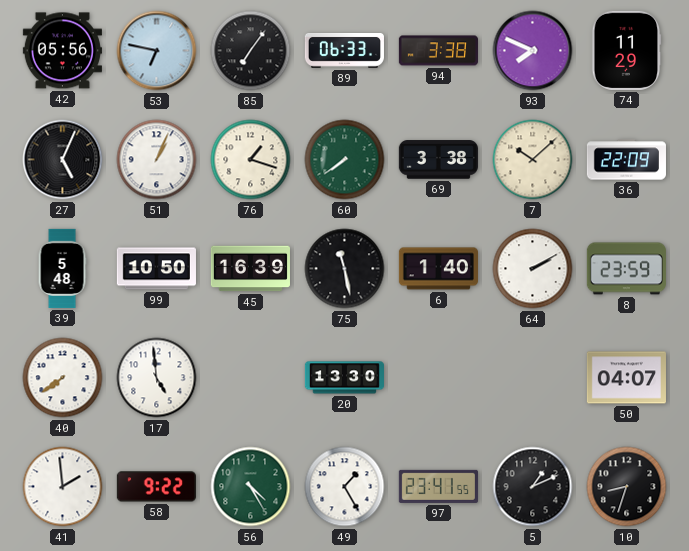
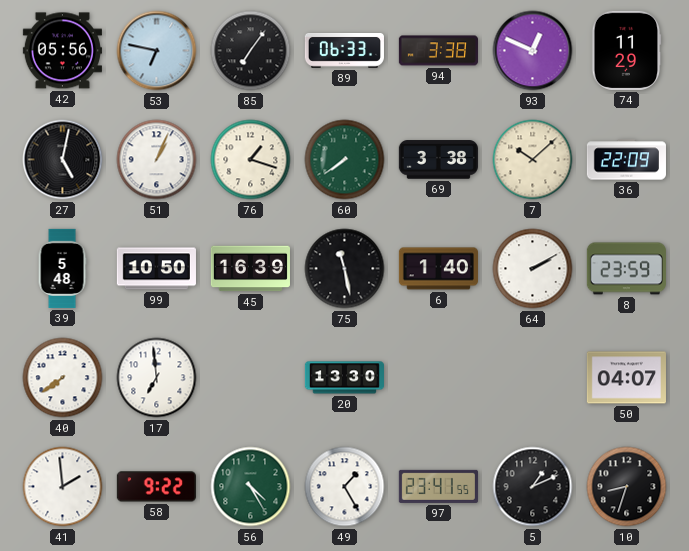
93: 7:49 -> 12:49 (533, 51)
27: 5:04 -> 5:02 (63, 160)
17: 4:59 -> 6:59 (157, 378)
